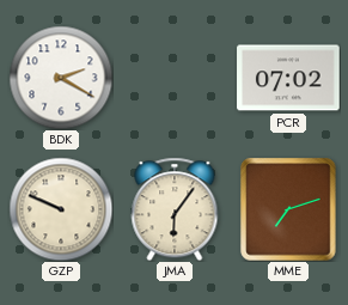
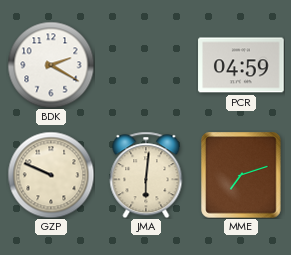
PCR: 07:02 -> 04:59 (241, 65)
JMA: 6:06 -> 6:01 (146, 175)
